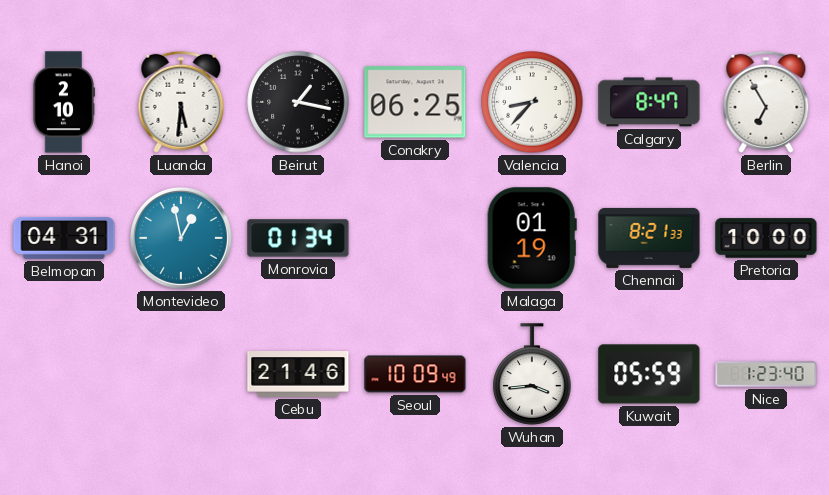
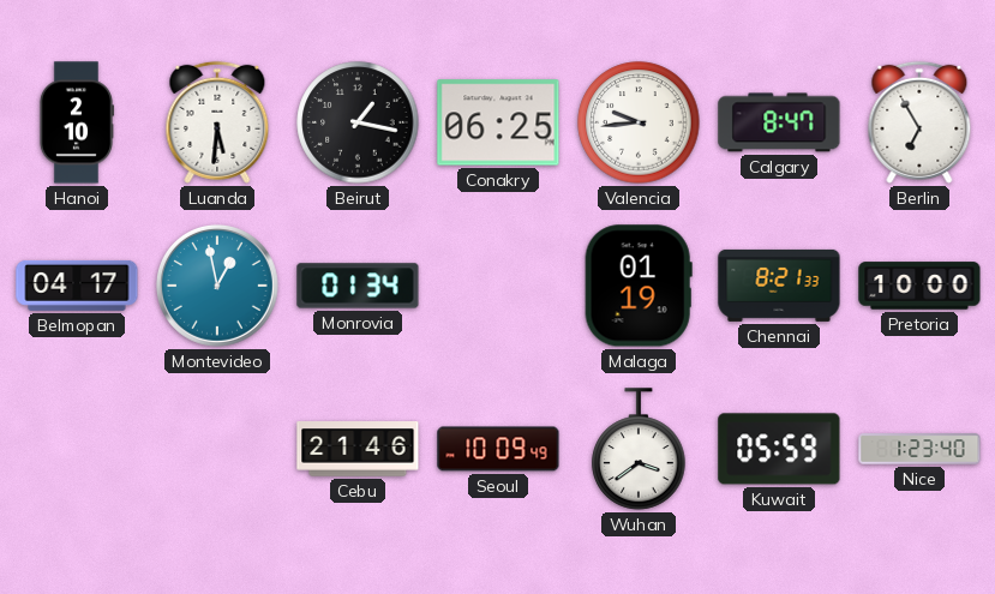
Valencia: 8:37 -> 9:44 (639, 122)
Belmopan: 04:31 -> 04:17 (77, 286)
Wuhan: 3:44 -> 3:39 (639, 449)
